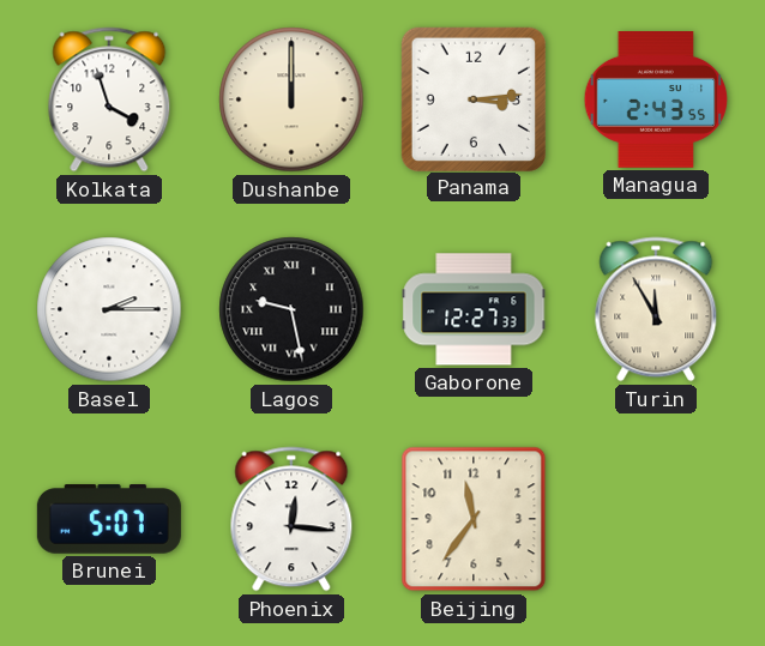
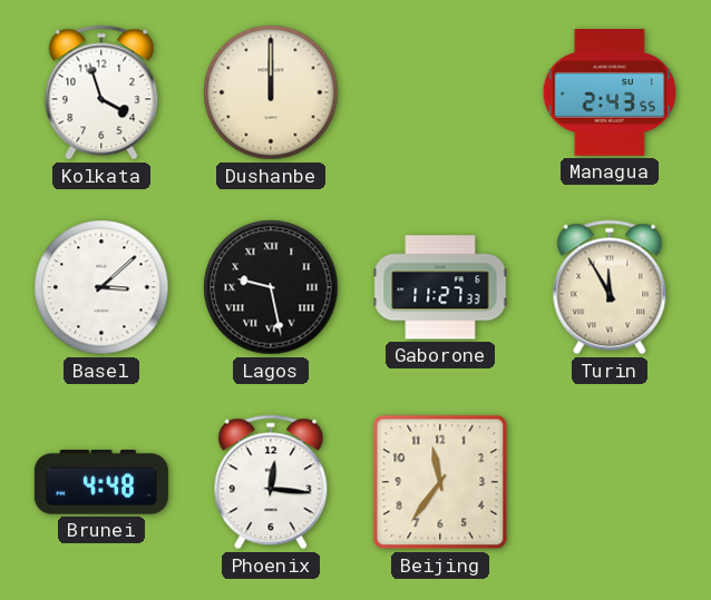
Panama: 3:14 -> none (472, 98)
Basel: 2:15 -> 3:08 (101, 287)
Gaborone: 12:27 -> 11:27 (440, 287)
Brunei: 5:07 -> 4:48 (101, 482)
